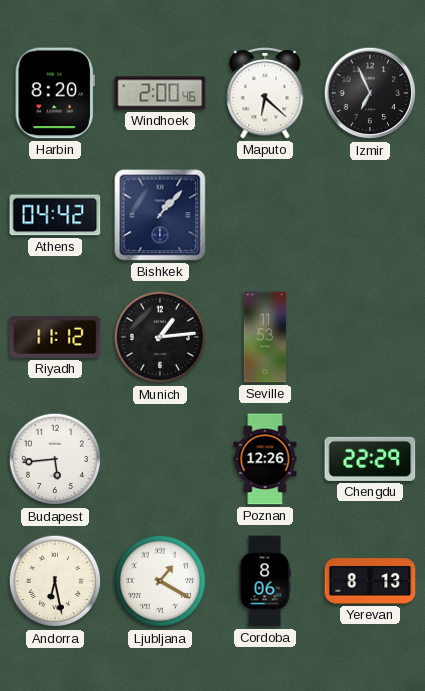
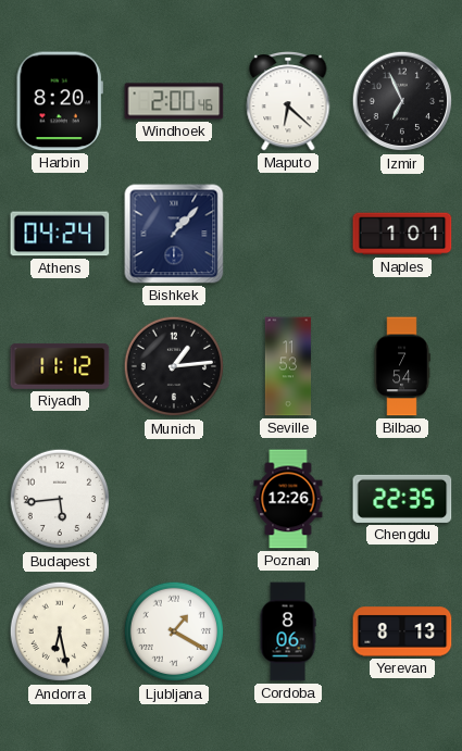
Athens: 04:42 -> 04:24 (60, 234)
Naples: none -> 1:01 (402, 234)
Bilbao: none -> 7:54 (402, 366)
Chengdu: 22:29 -> 22:35 (402, 499)
